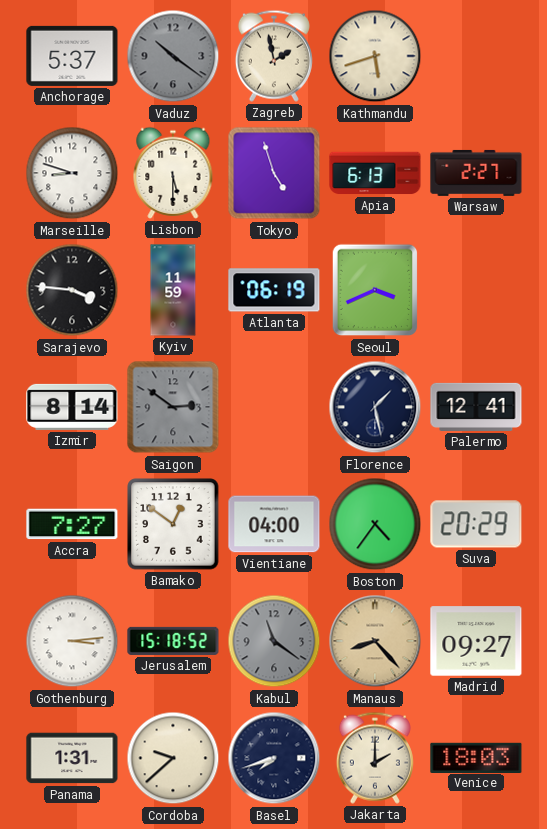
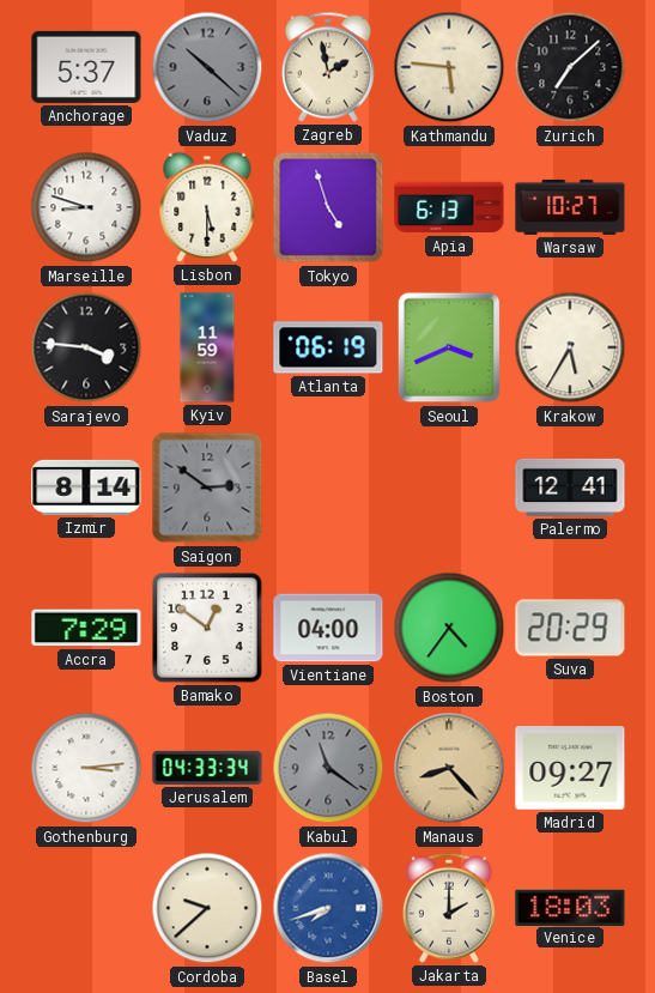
Vaduz: 10:21 -> 10:22 (207, 67)
Kathmandu: 5:42 -> 5:46 (449, 67)
Zurich: none -> 7:08 (570, 67)
Warsaw: 2:27 -> 10:27 (570, 207)
Krakow: none -> 5:35 (570, 347)
Florence: 1:28 -> none (375, 407)
Accra: 7:27 -> 7:29 (86, 628)
Jerusalem: 15:18 -> 04:33 (207, 768)
Panama: 1:31 -> none (72, 758)
Basel dial: navy -> blue (328, 908)
